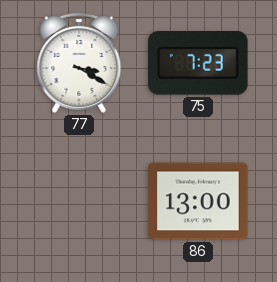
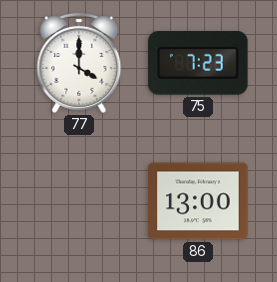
77: 3:20 -> 4:00 (79, 63)
